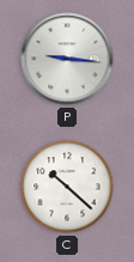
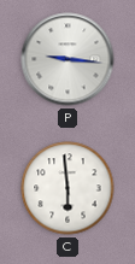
C: 10:22 -> 5:59 (67, 188)
